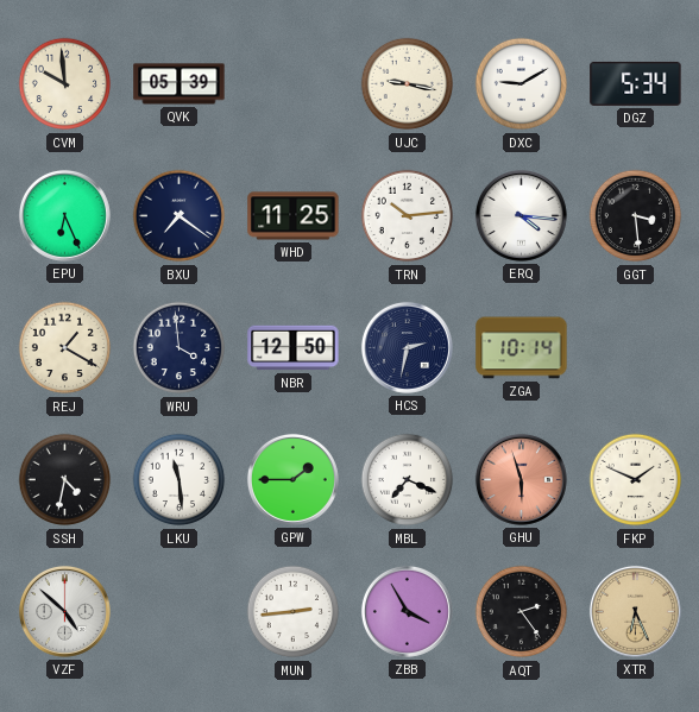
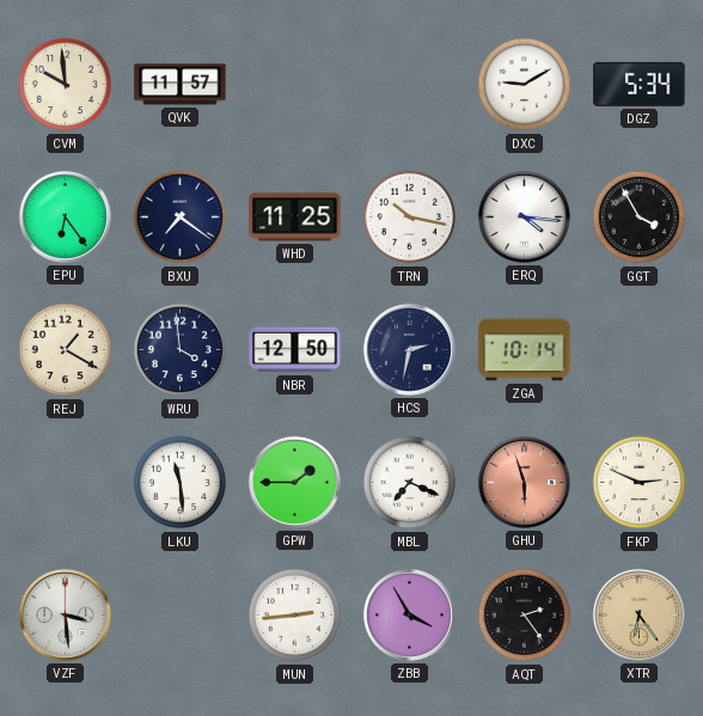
QVK: 05:39 -> 11:57 (181, 85)
UJC: 9:17 -> none (408, 84)
EPU: 6:26 -> 6:24 (65, 216)
TRN: 10:14 -> 10:17 (410, 218)
GGT: 3:29 -> 3:55 (640, 218)
SSH: 4:32 -> none (65, 480)
FKP: 1:49 -> 2:49 (640, 483)
VZF: 4:52 -> 3:29 (65, 614)
XTR: 6:26 -> 6:24 (638, 614)
